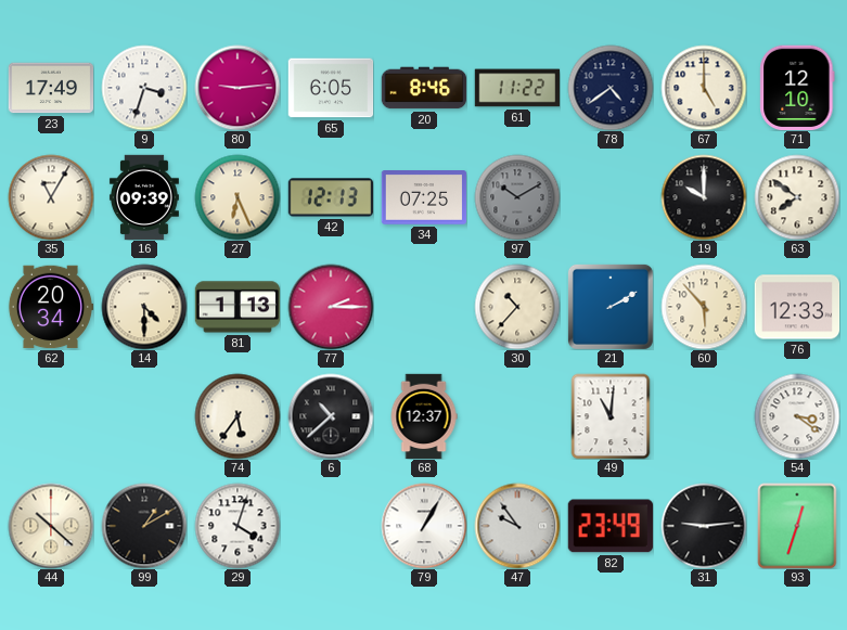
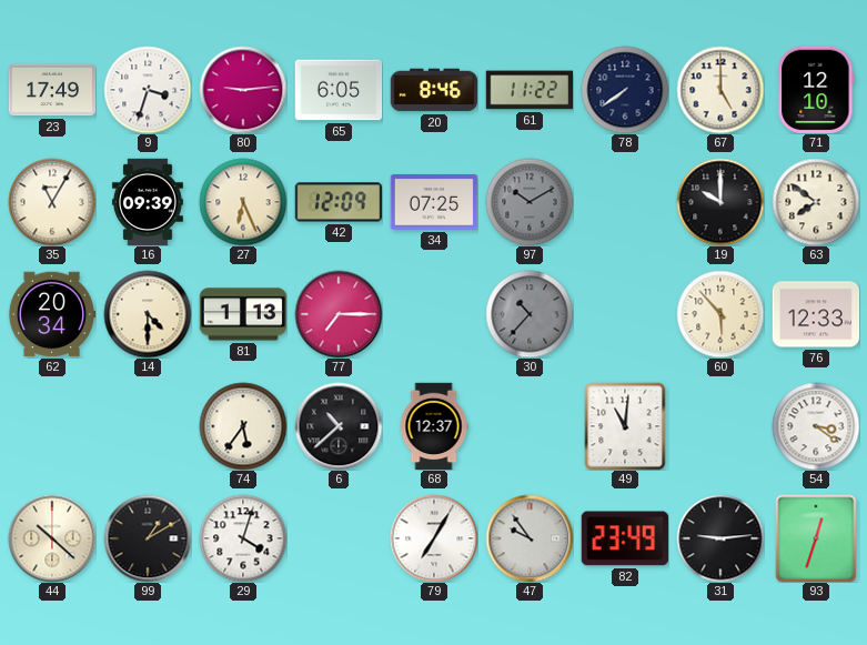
78: 4:39 -> 7:39 (625, 90)
42: 12:13 -> 12:09 (339, 202)
77: 2:15 -> 7:15 (339, 314)
30 dial: cream -> grey (530, 314)
21: 2:10 -> none (611, 307)
79: 1:05 -> 7:05 (434, 538)
